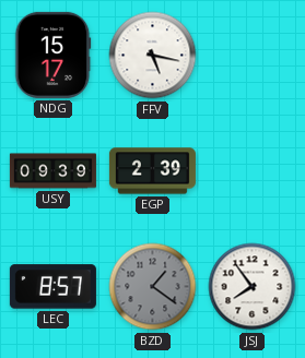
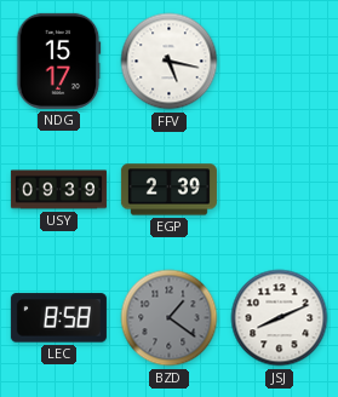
LEC: 8:57 -> 8:58 (58, 318)
JSJ: 7:54 -> 8:11 (280, 318)
